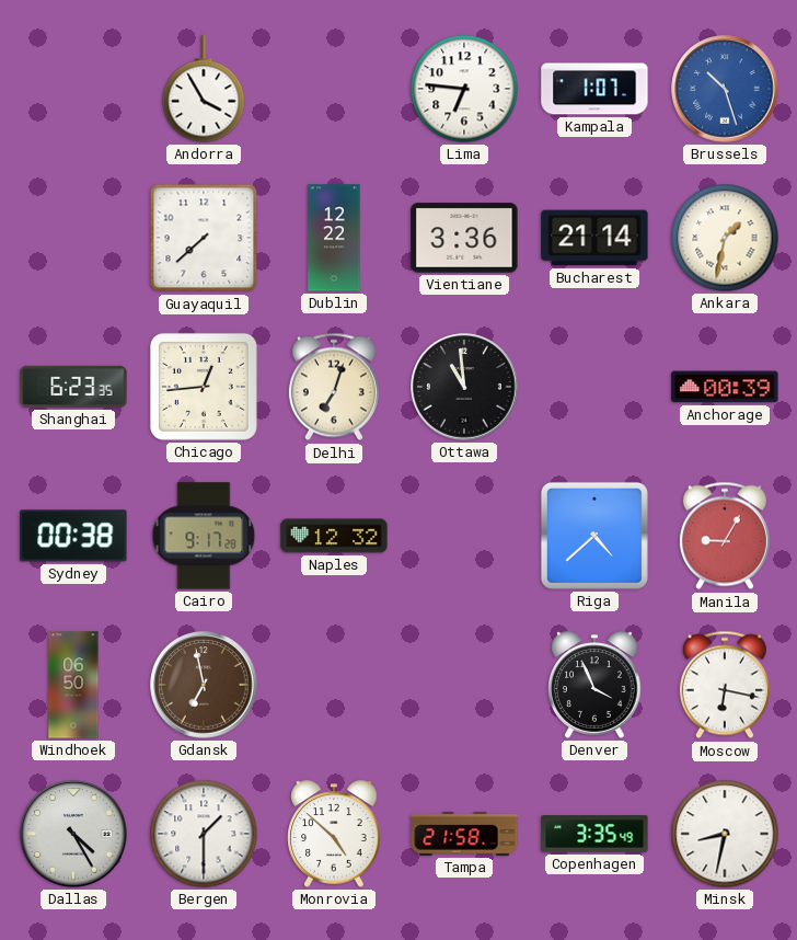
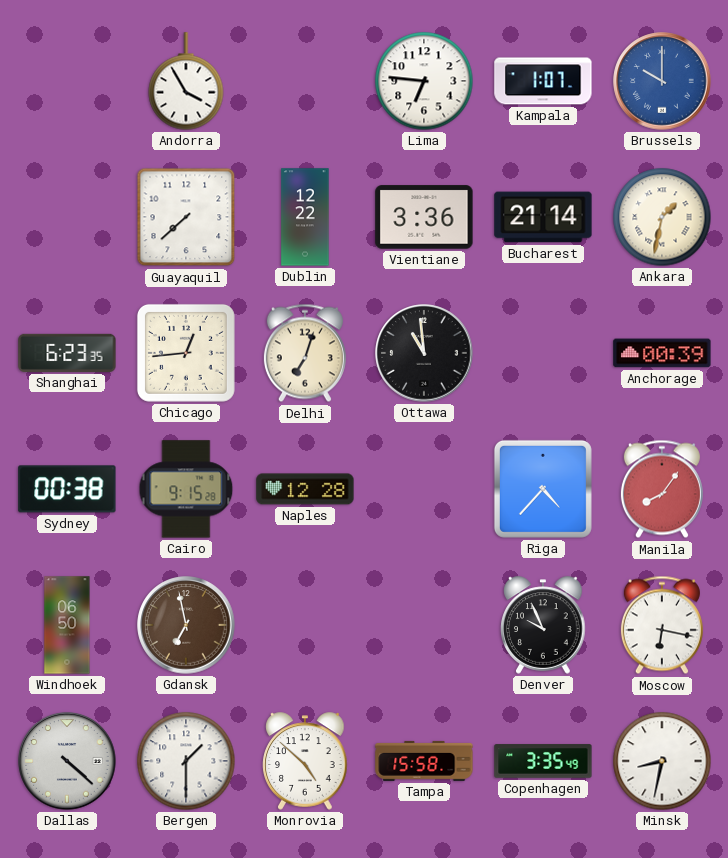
Brussels: 10:27 -> 10:00 (662, 81)
Cairo: 9:17 -> 9:15 (186, 489)
Naples: 12:32 -> 12:28 (305, 489)
Riga: 4:38 -> 4:37 (543, 489)
Manila: 9:05 -> 8:06 (662, 489)
Denver: 3:56 -> 9:56 (543, 625)
Dallas: 4:25 -> 4:22 (67, 761)
Tampa: 21:58 -> 15:58 (424, 761)
